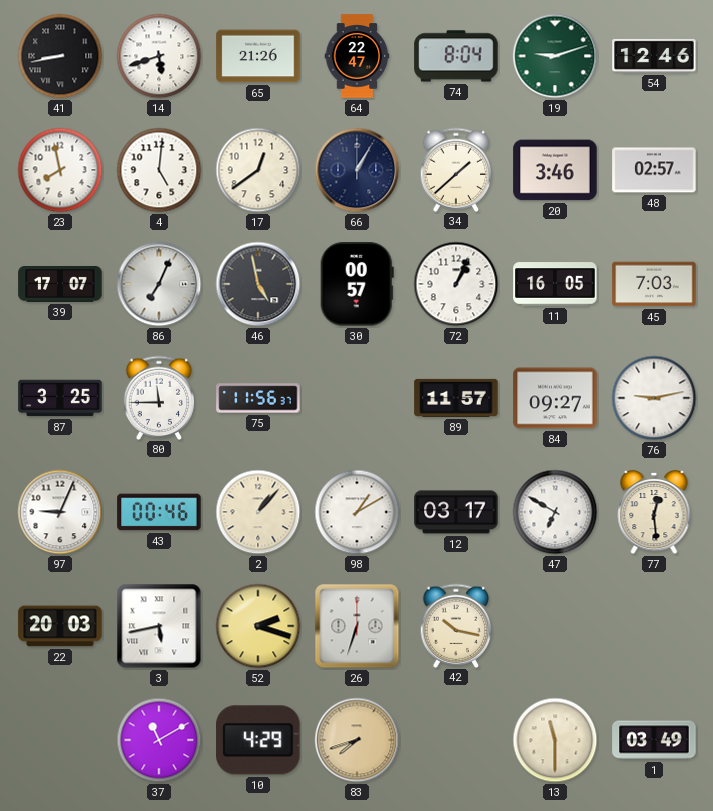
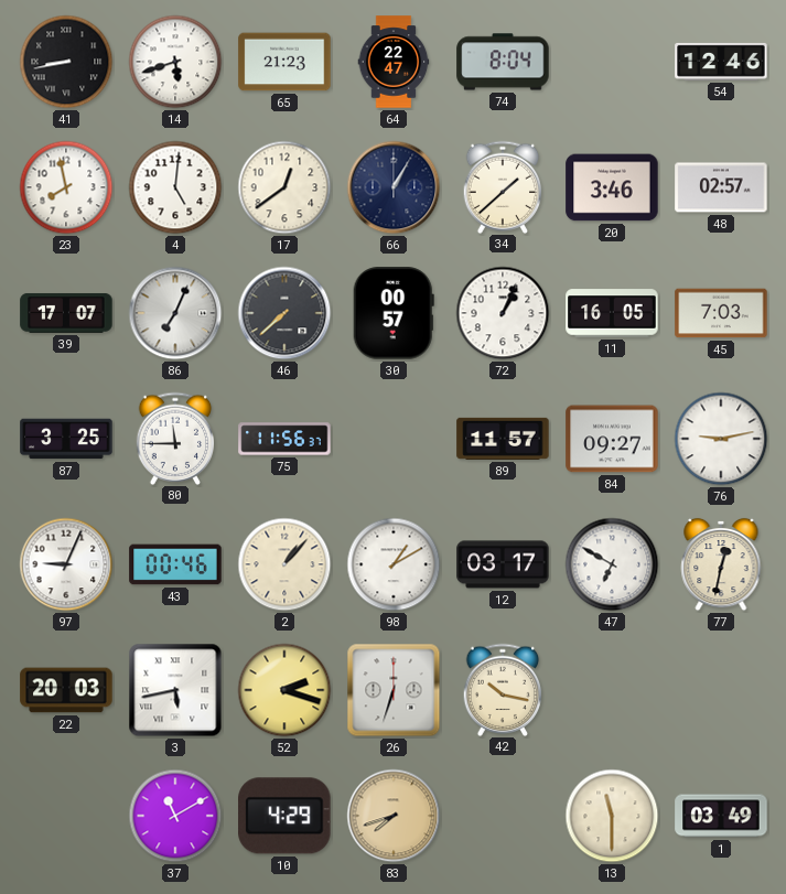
65: 21:26 -> 21:23 (284, 62)
19: 9:12 -> none (555, 56)
46: 4:58 -> 7:38 (284, 313)
77: 12:29 -> 12:32 (721, 564)
